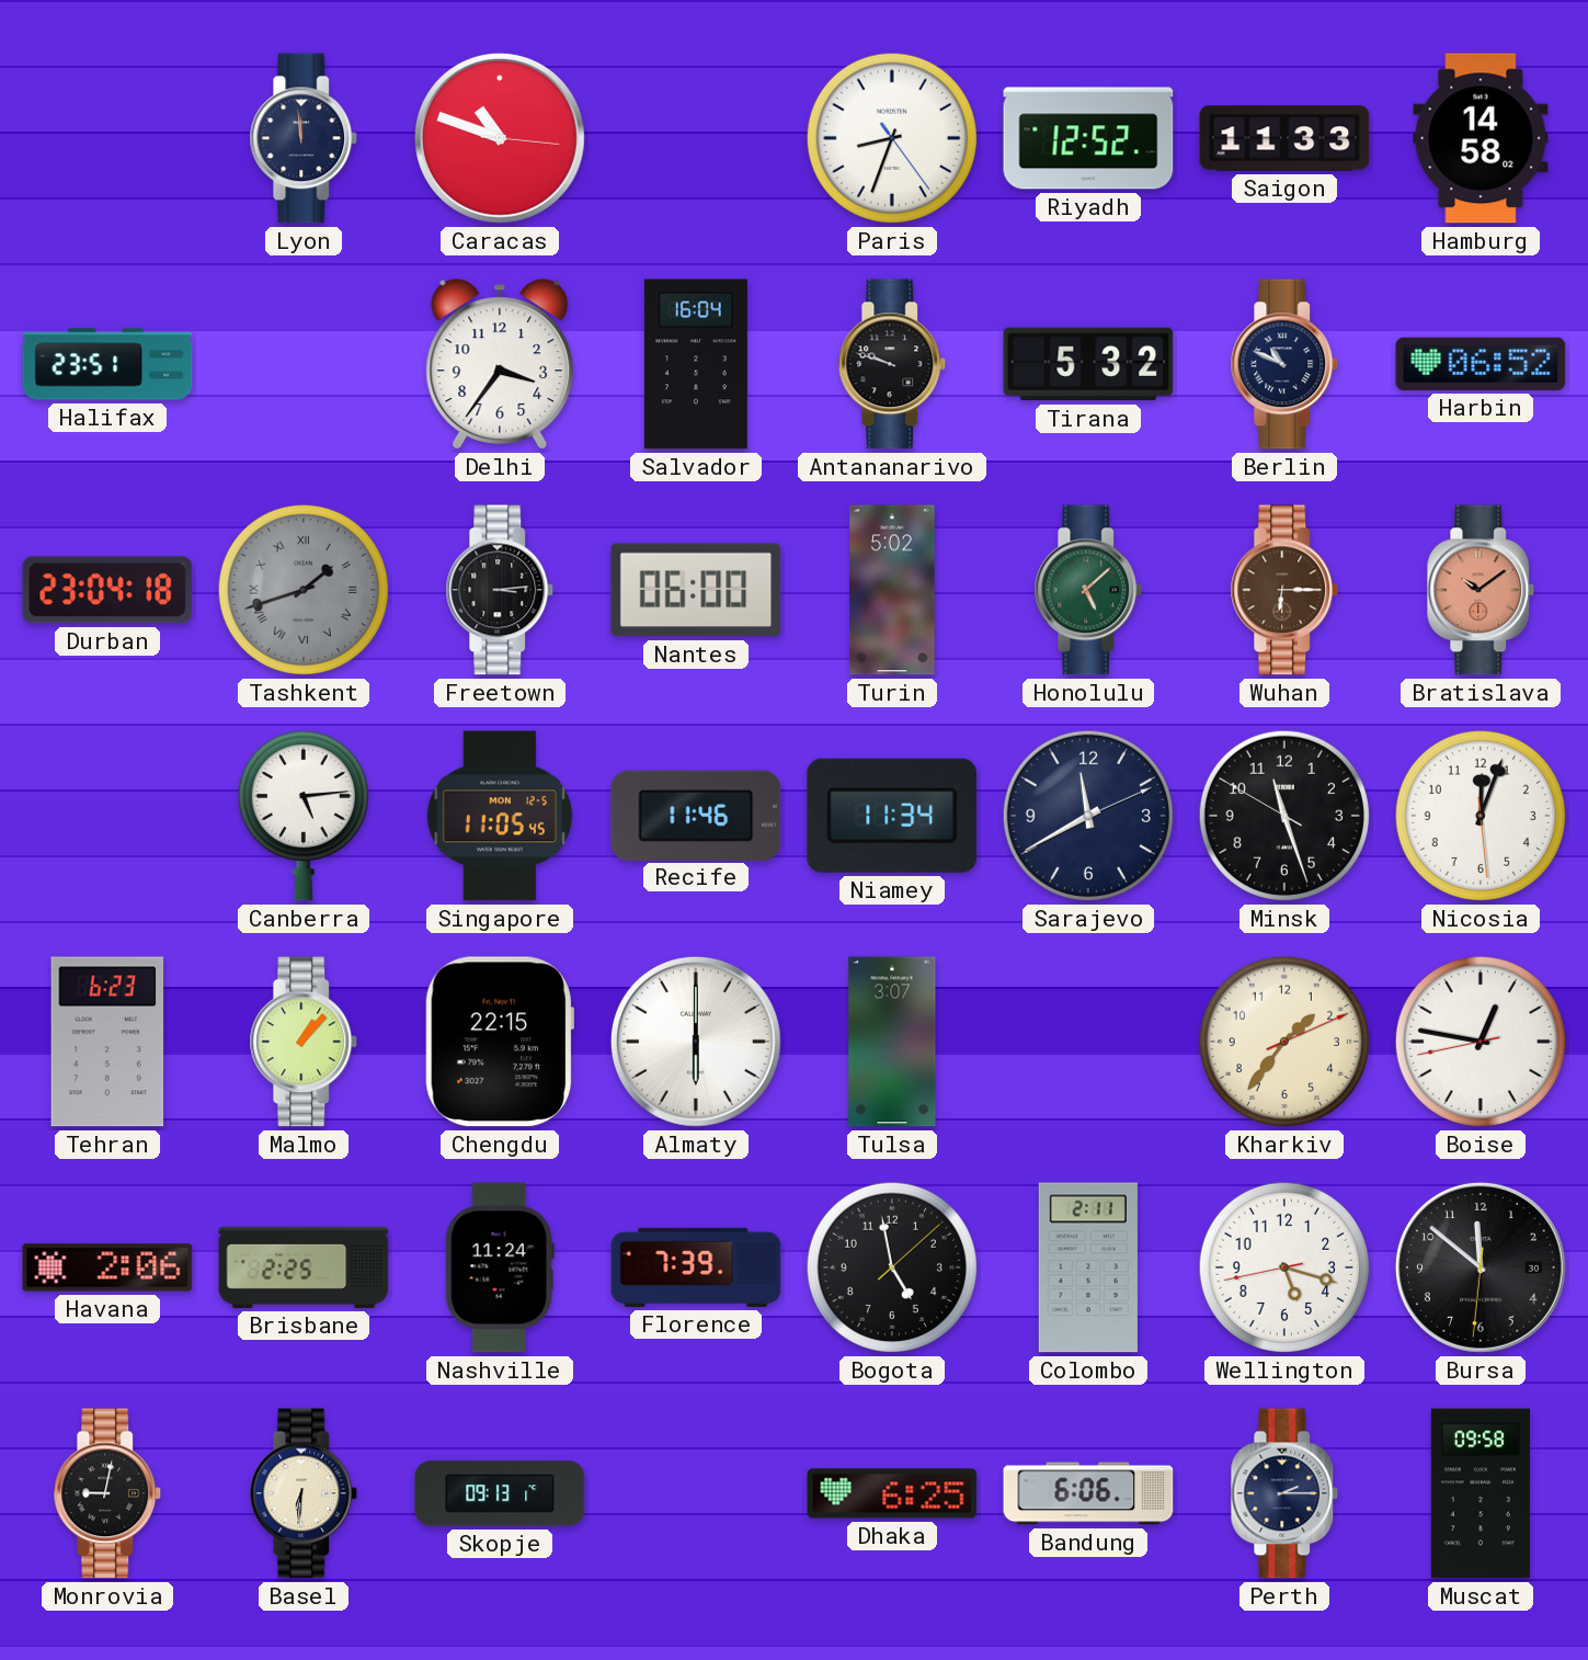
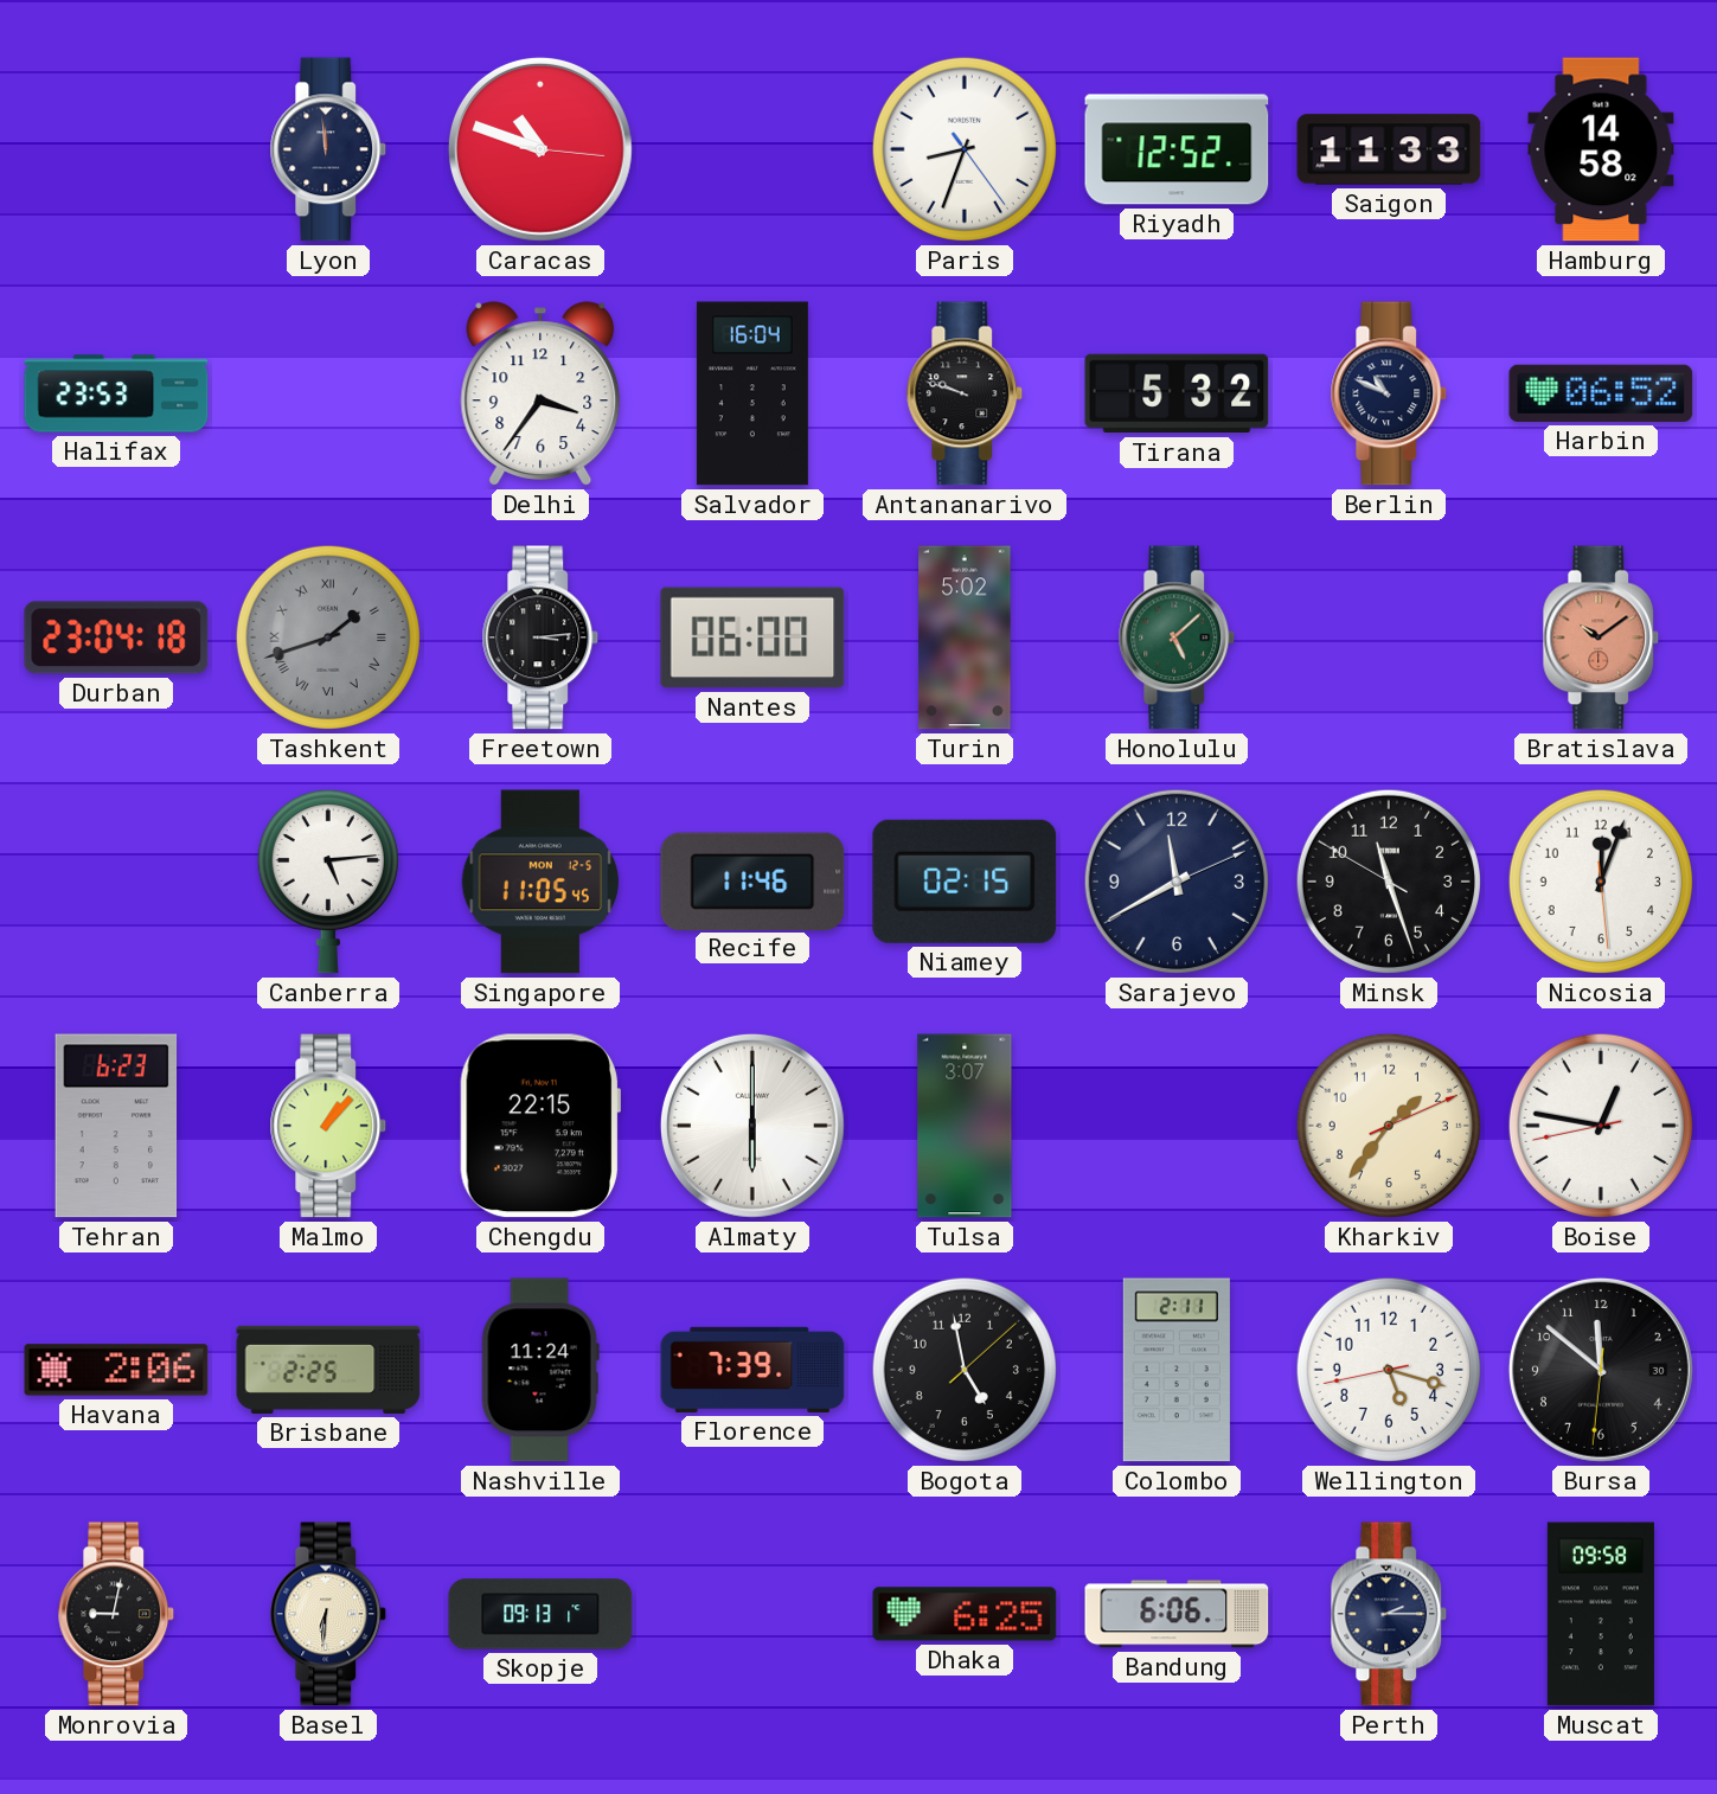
Halifax: 23:51 -> 23:53 (116, 393)
Wuhan: 6:15 -> none (1284, 590)
Niamey: 11:34 -> 02:15 (965, 882)
